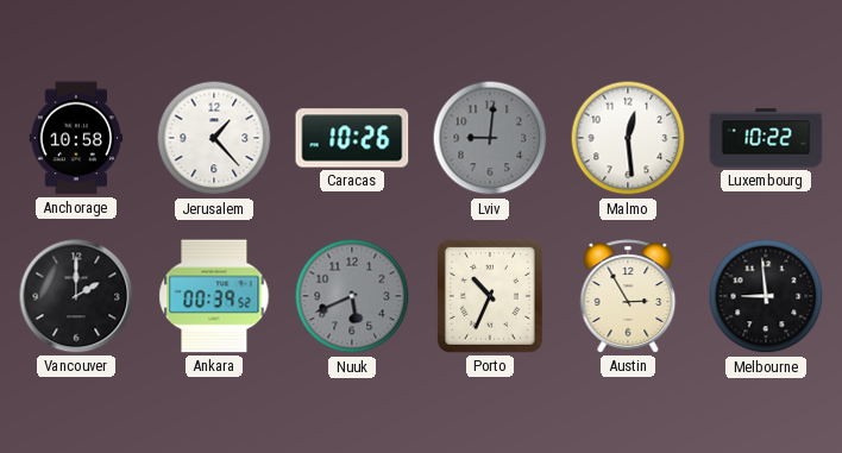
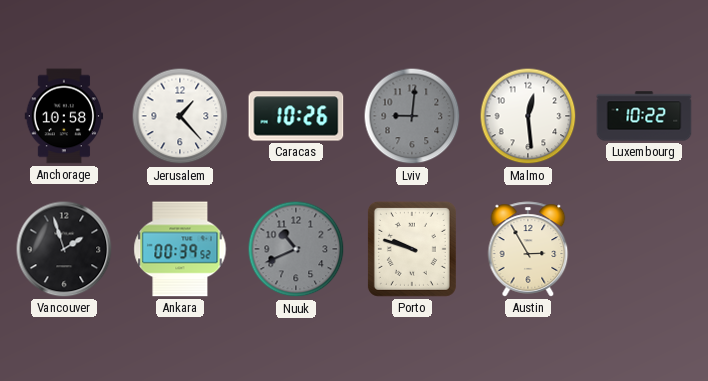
Vancouver: 2:00 -> 1:57 (64, 249)
Nuuk: 5:41 -> 10:41 (296, 249)
Porto: 10:34 -> 9:48 (412, 249)
Melbourne: 8:59 -> none (766, 296)
